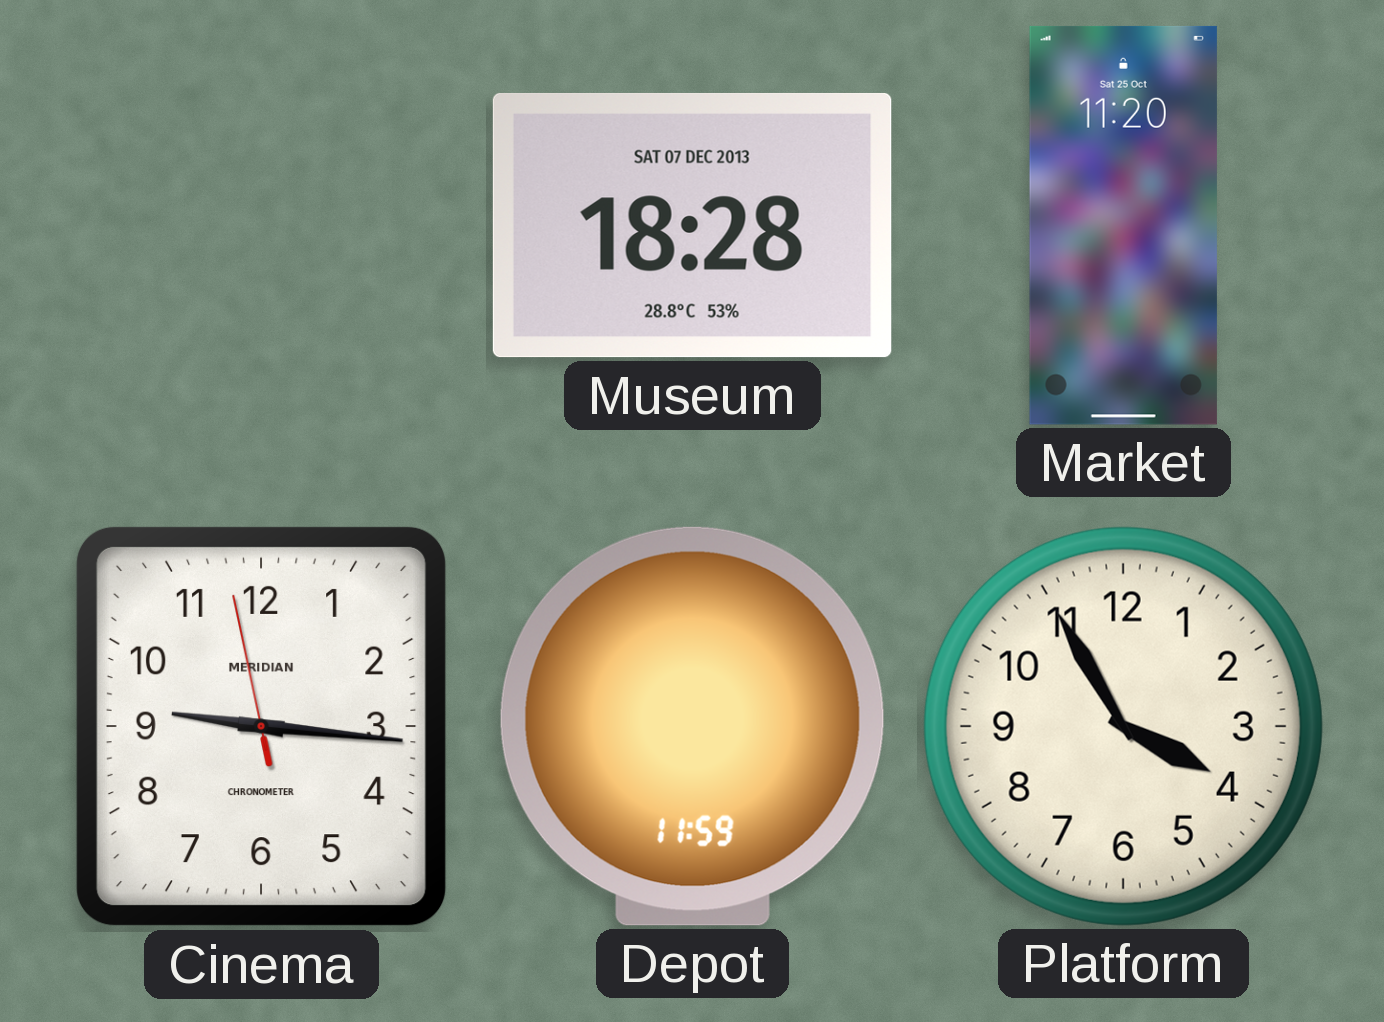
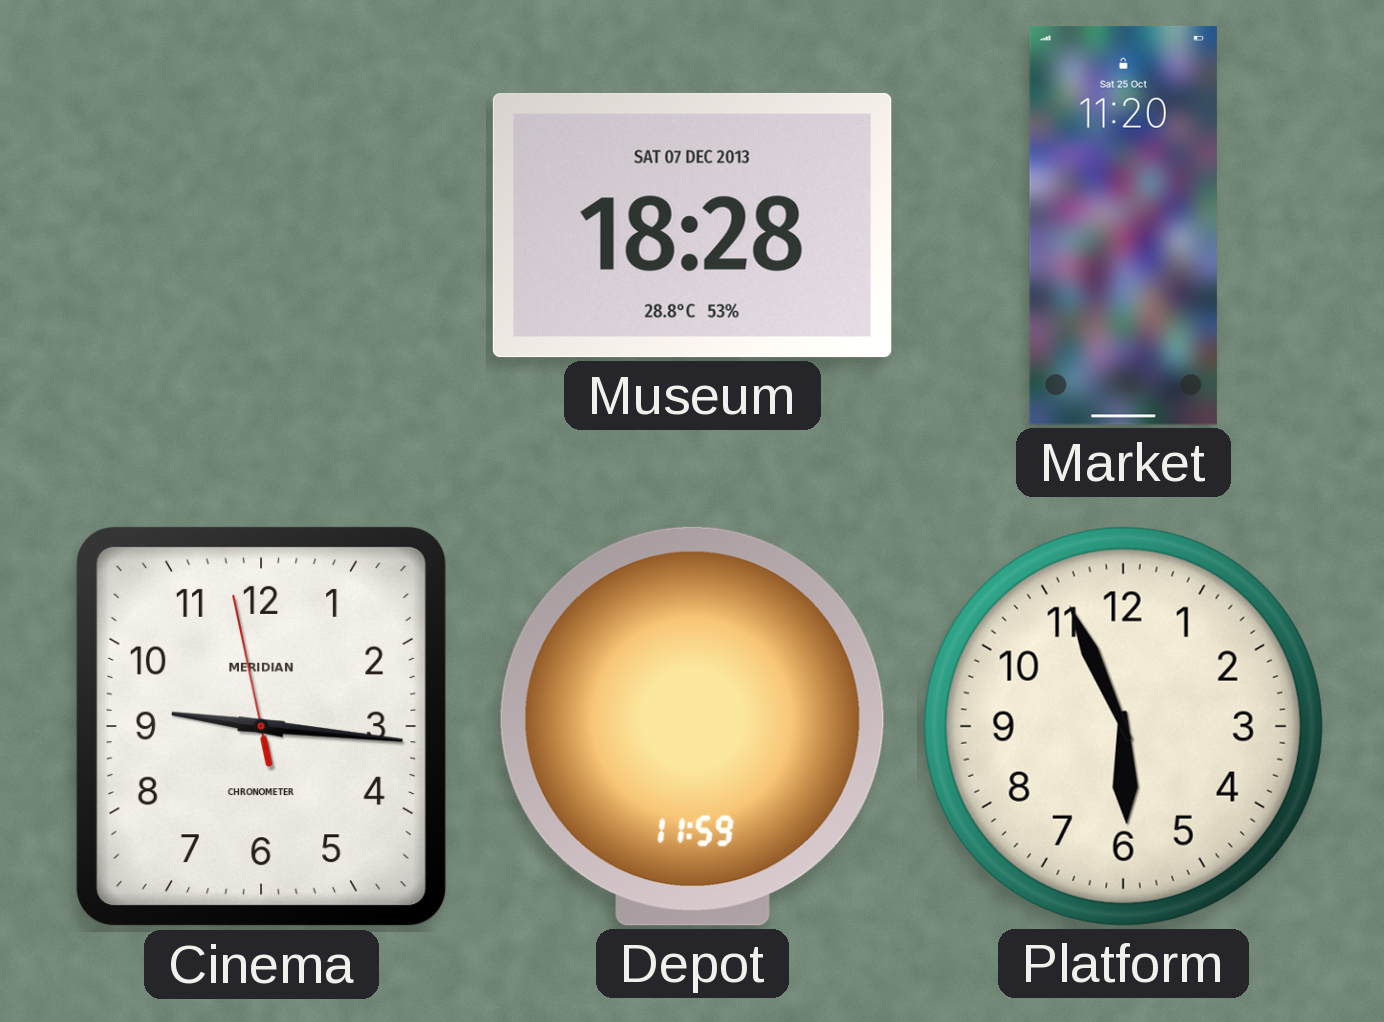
Platform: 3:55 -> 5:56 (1123, 726)
